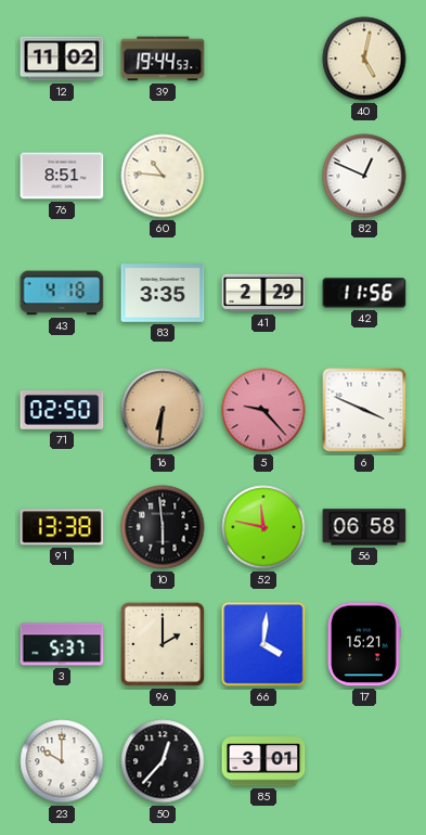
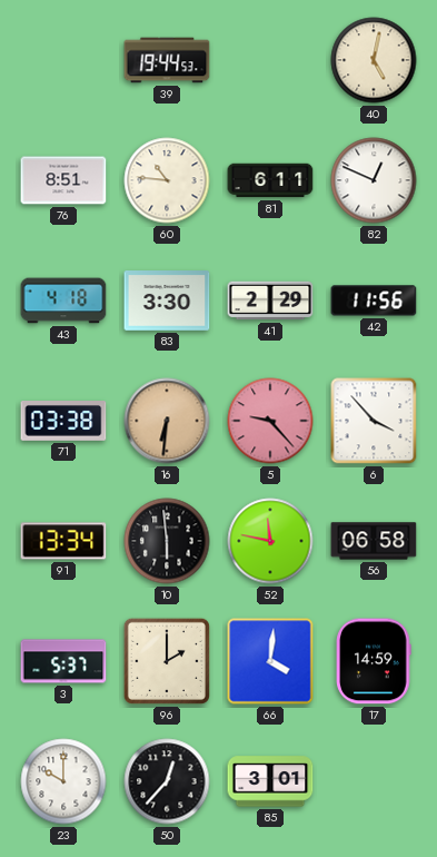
12: 11:02 -> none (62, 59)
81: none -> 6:11 (270, 180)
83: 3:35 -> 3:30 (167, 302)
71: 02:50 -> 03:38 (63, 422)
6: 3:49 -> 3:53 (374, 421)
91: 13:38 -> 13:34 (63, 541)
17: 15:21 -> 14:59 (374, 661)
